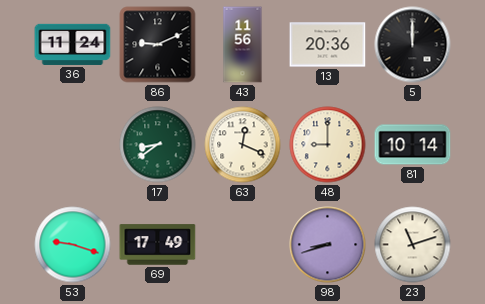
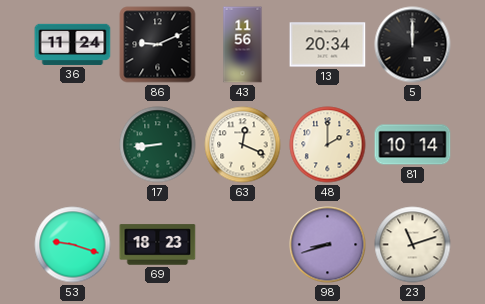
13: 20:36 -> 20:34 (328, 45)
17: 8:39 -> 8:44 (158, 145)
48: 9:00 -> 2:00 (328, 145)
69: 17:49 -> 18:23 (158, 245)
